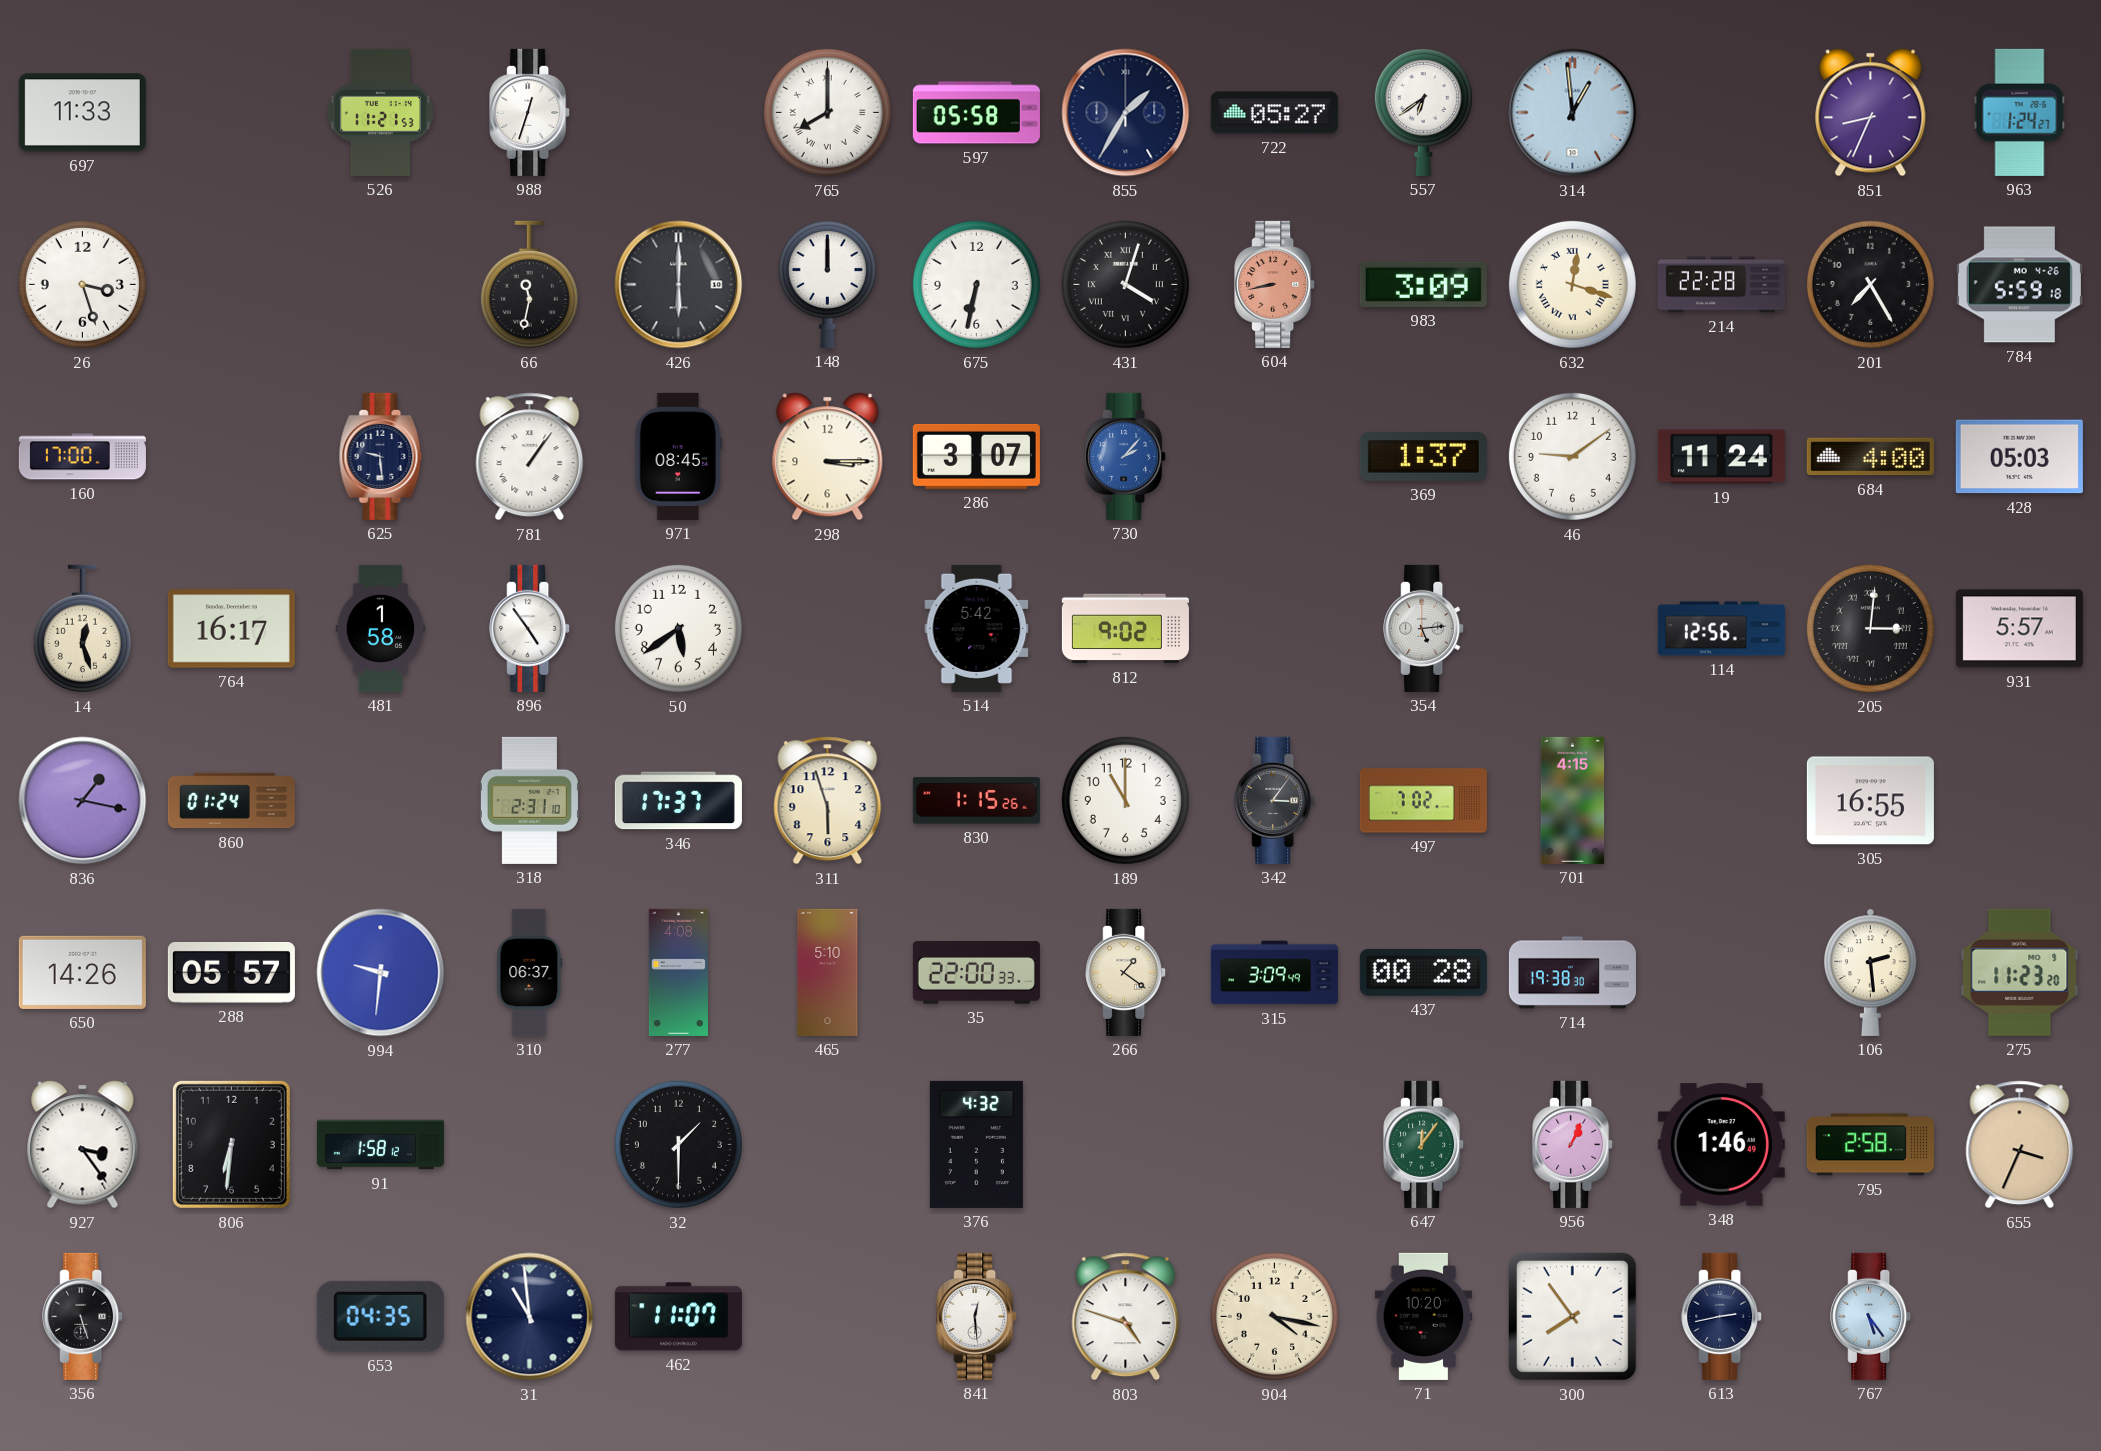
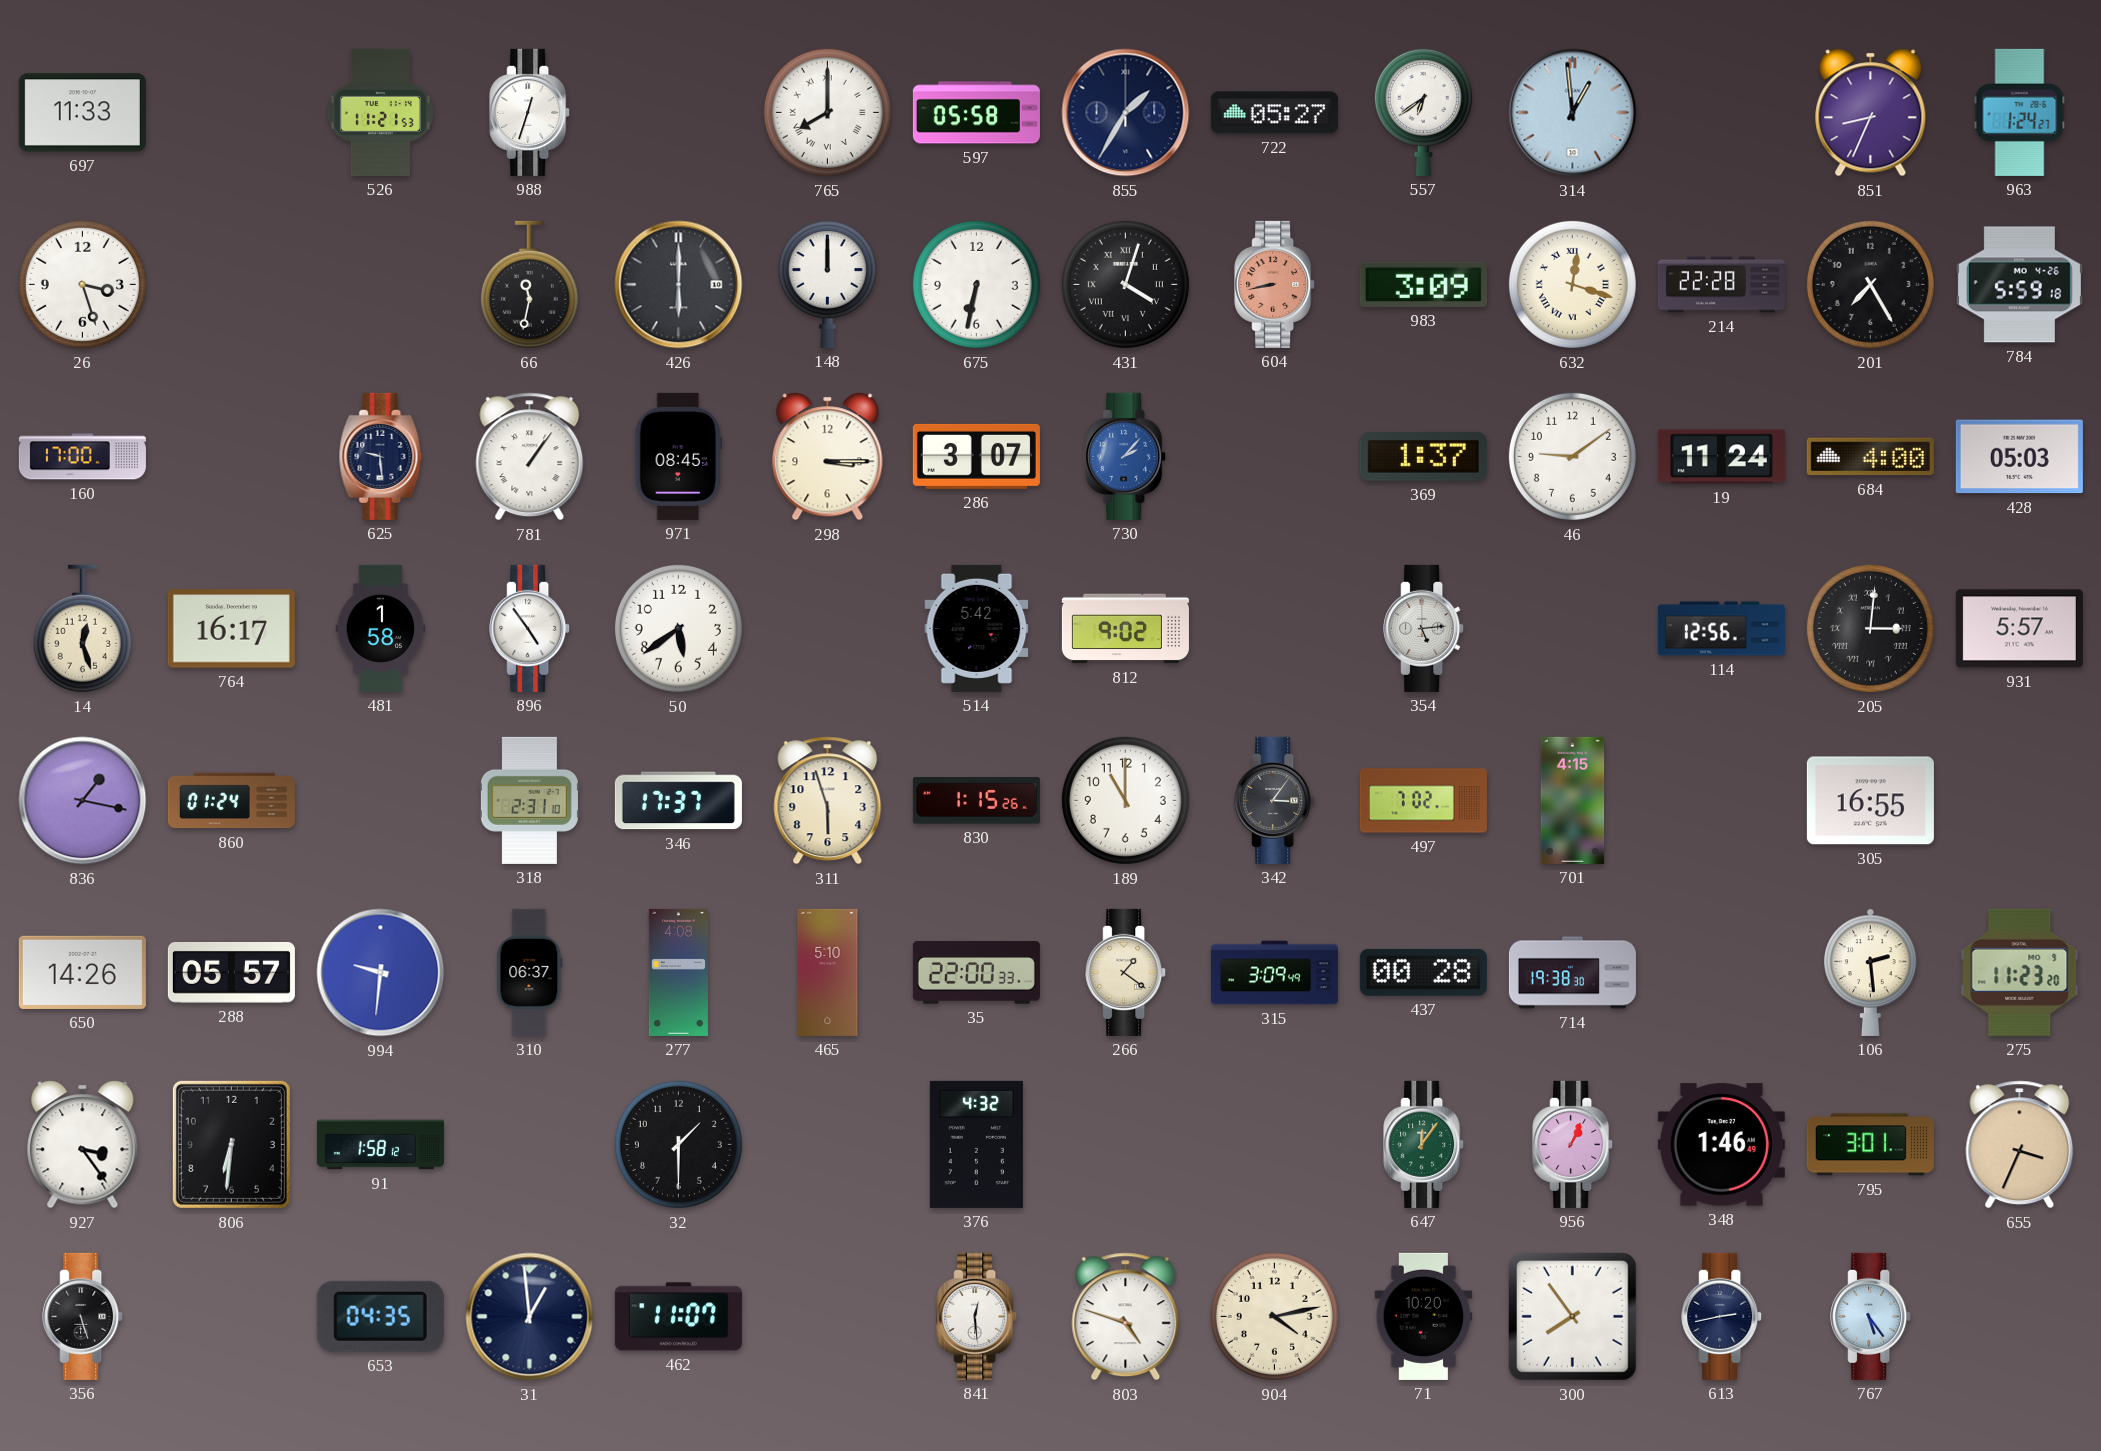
795: 2:58 -> 3:01 (1870, 1145)
31: 10:59 -> 12:59 (530, 1317)
904: 4:17 -> 4:13 (1274, 1316)
